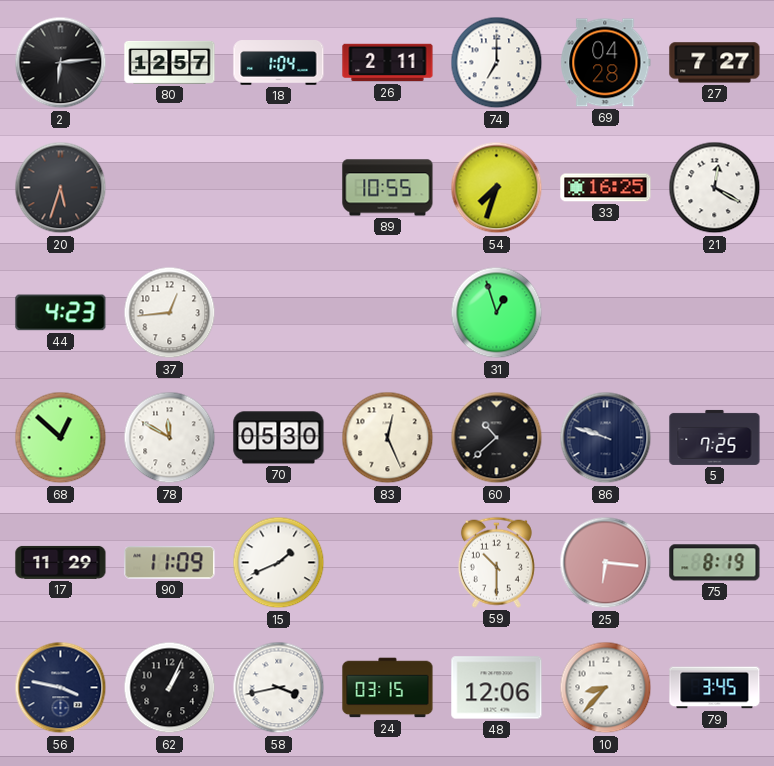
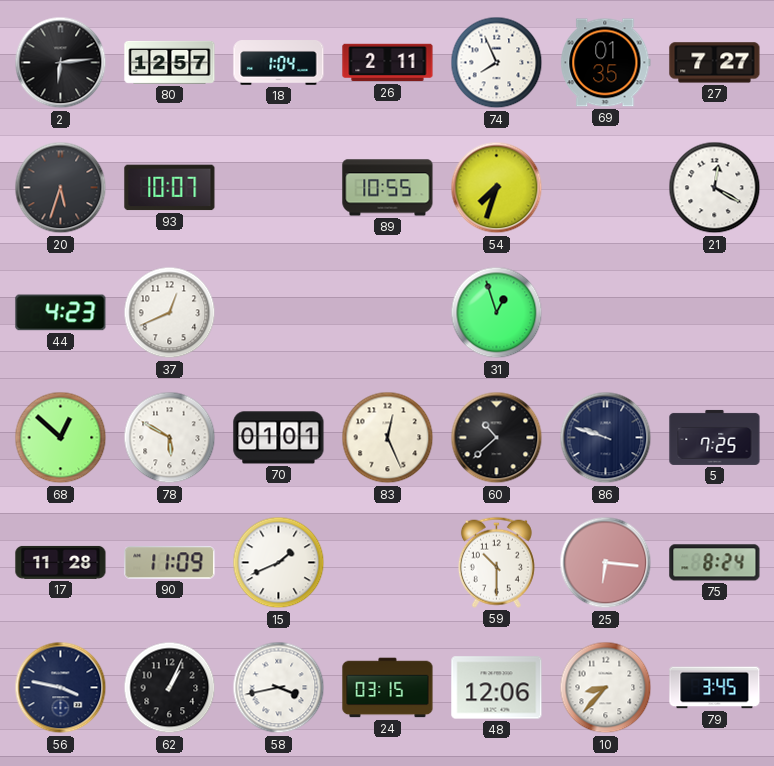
74: 7:00 -> 7:56 (497, 63)
69: 04:28 -> 01:35 (606, 63)
93: none -> 10:07 (170, 188)
33: 16:25 -> none (606, 188)
37: 12:44 -> 12:41 (170, 313)
78: 11:50 -> 5:50 (170, 438)
70: 05:30 -> 01:01 (279, 438)
17: 11:29 -> 11:28 (61, 562)
75: 8:19 -> 8:24 (715, 563)
